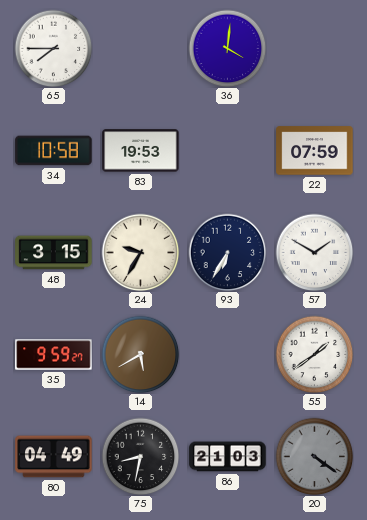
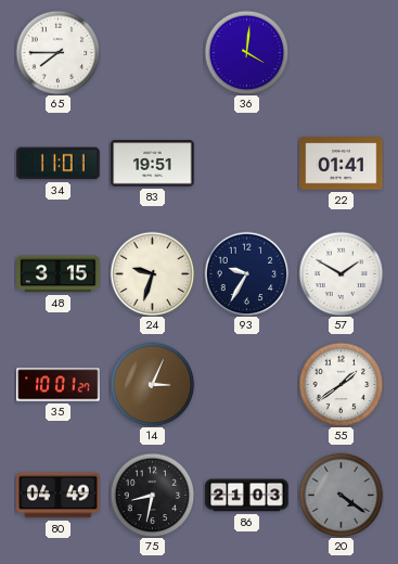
34: 10:58 -> 11:01 (59, 164)
83: 19:53 -> 19:51 (153, 164)
22: 07:59 -> 01:41 (342, 164)
24: 9:35 -> 9:33 (152, 273)
93: 6:35 -> 9:35 (246, 273)
35: 9:59 -> 10:01 (59, 385)
14: 5:40 -> 3:04 (152, 384)
